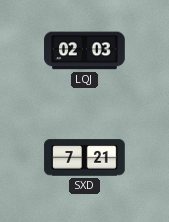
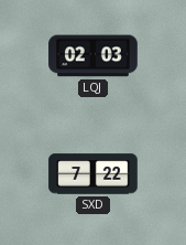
SXD: 7:21 -> 7:22 (94, 174)
